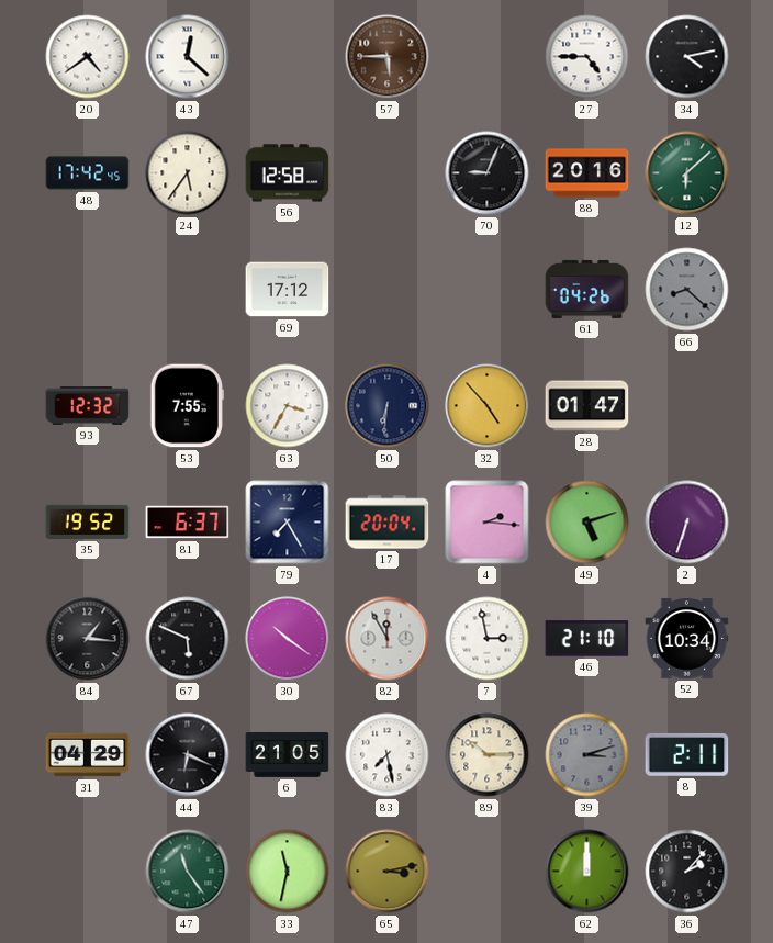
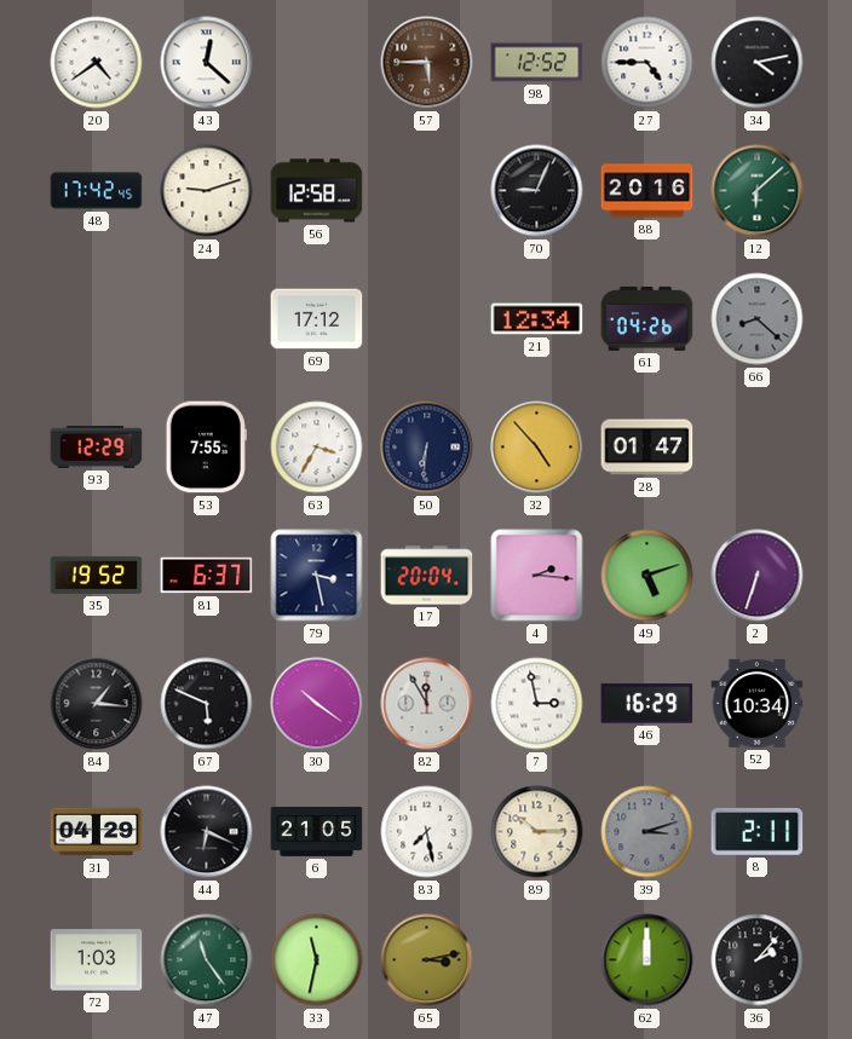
98: none -> 12:52 (537, 63)
24: 5:36 -> 9:12 (207, 191)
21: none -> 12:34 (537, 319)
93: 12:32 -> 12:29 (97, 446)
79: 7:25 -> 3:28 (317, 576)
46: 21:10 -> 16:29 (647, 704)
72: none -> 1:03 (97, 960)
